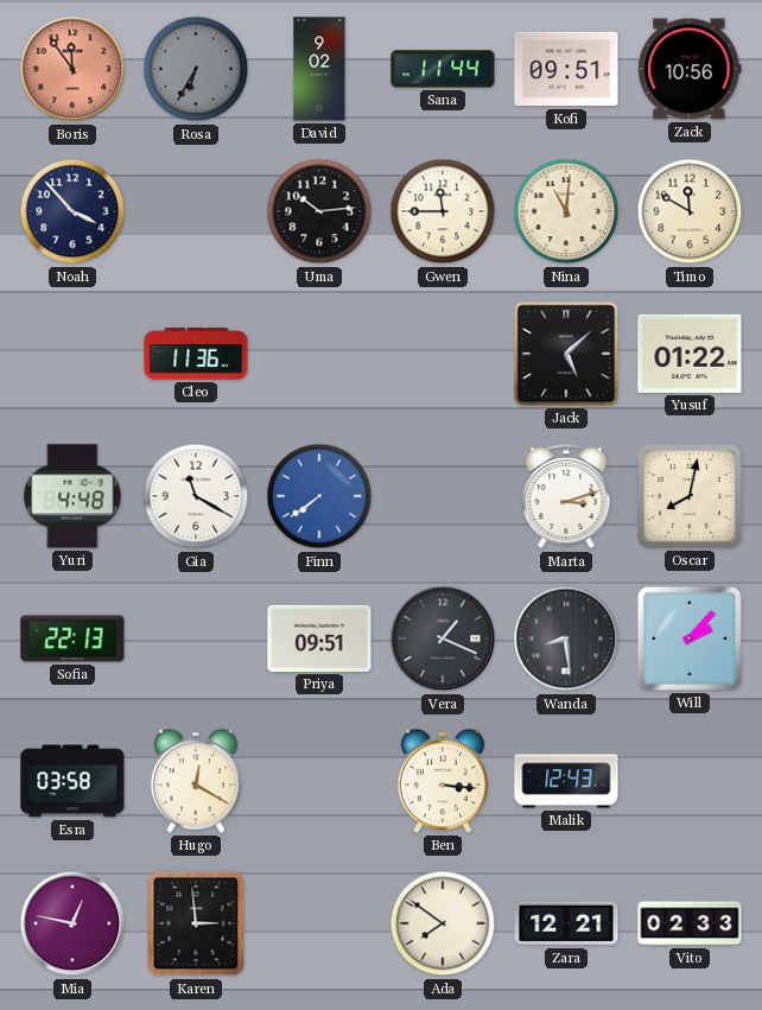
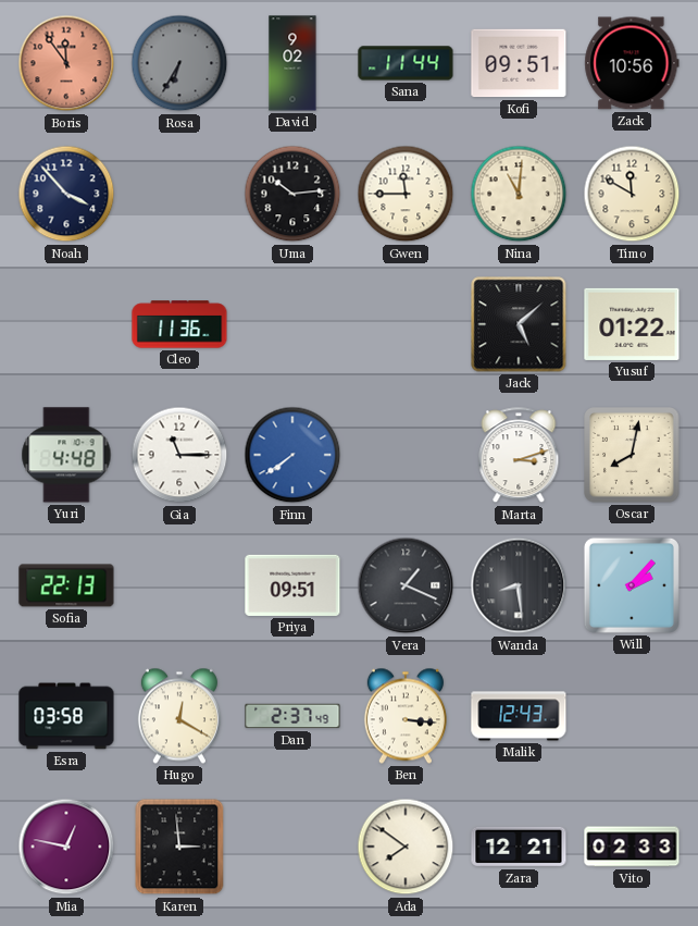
Gia: 11:20 -> 11:15 (179, 455)
Dan: none -> 2:37 (292, 716)
